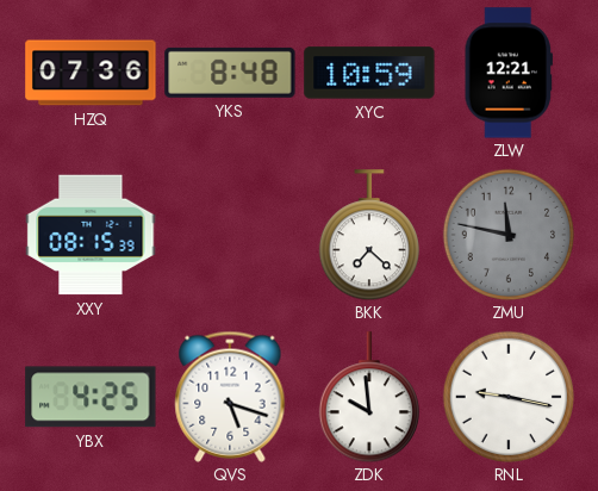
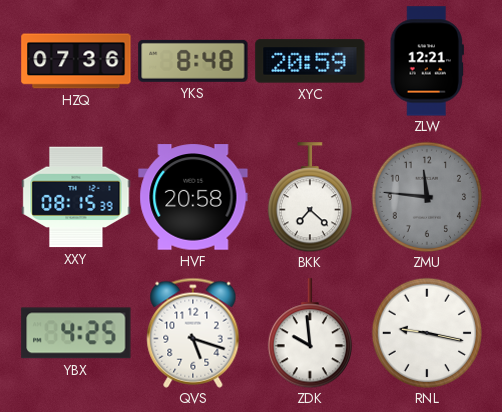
XYC: 10:59 -> 20:59 (310, 61)
HVF: none -> 20:58 (193, 197)
ZMU: 11:47 -> 11:46 (427, 197)
